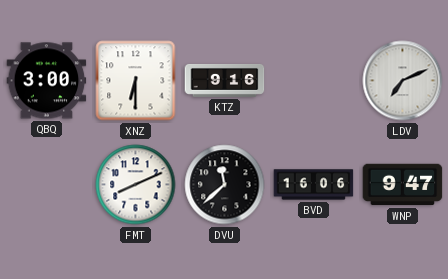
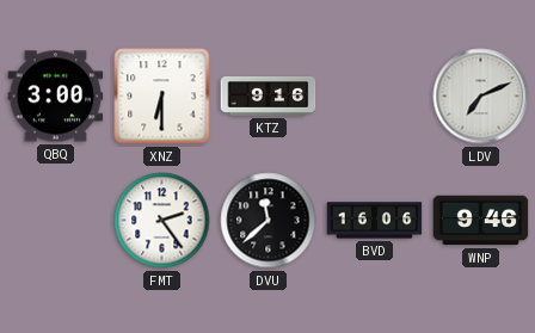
FMT: 8:11 -> 2:24 (162, 221)
WNP: 9:47 -> 9:46 (481, 221)
